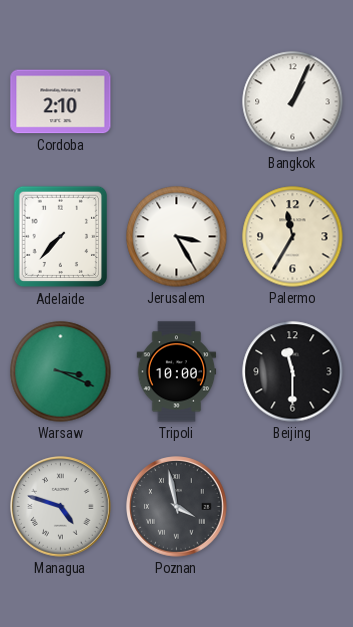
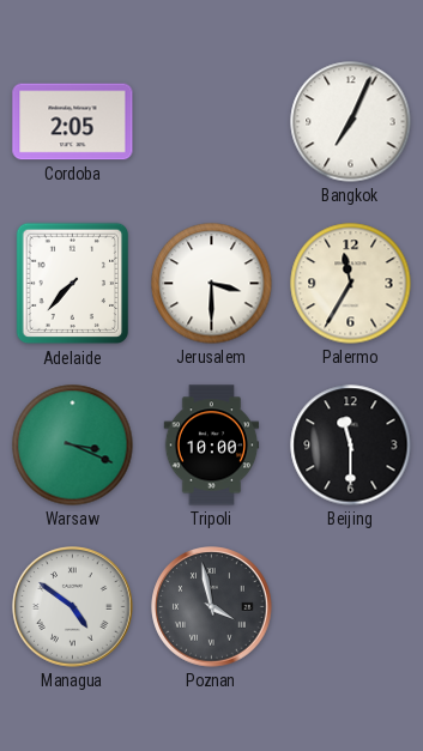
Cordoba: 2:10 -> 2:05 (73, 122)
Bangkok: 1:04 -> 7:04 (351, 122)
Jerusalem: 3:25 -> 3:30 (212, 284)
Managua: 4:48 -> 4:51 (73, 607)
